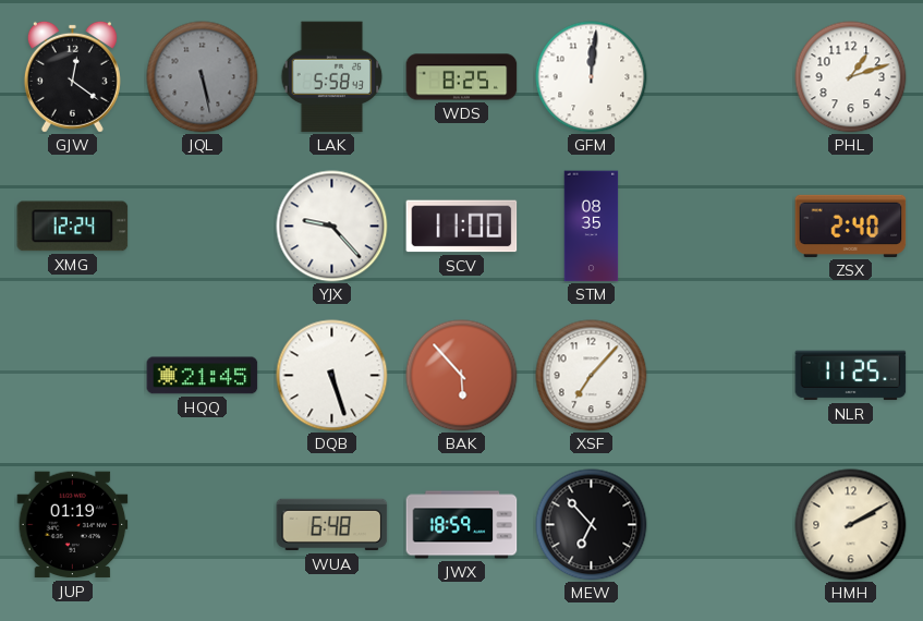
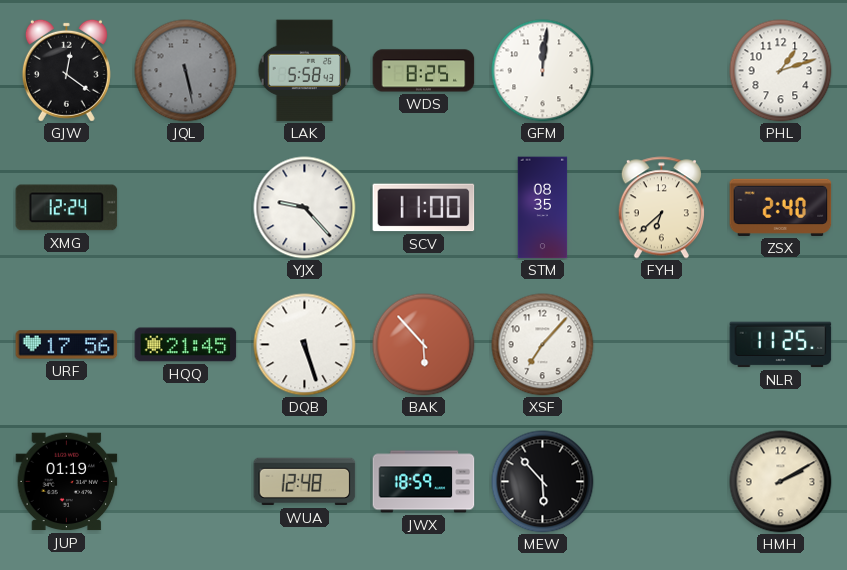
FYH: none -> 6:38 (661, 208)
URF: none -> 17:56 (67, 345)
WUA: 6:48 -> 12:48 (305, 482)
MEW: 6:53 -> 5:53 (543, 482)
